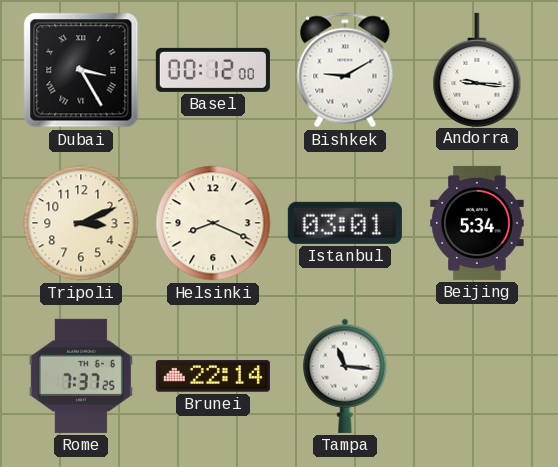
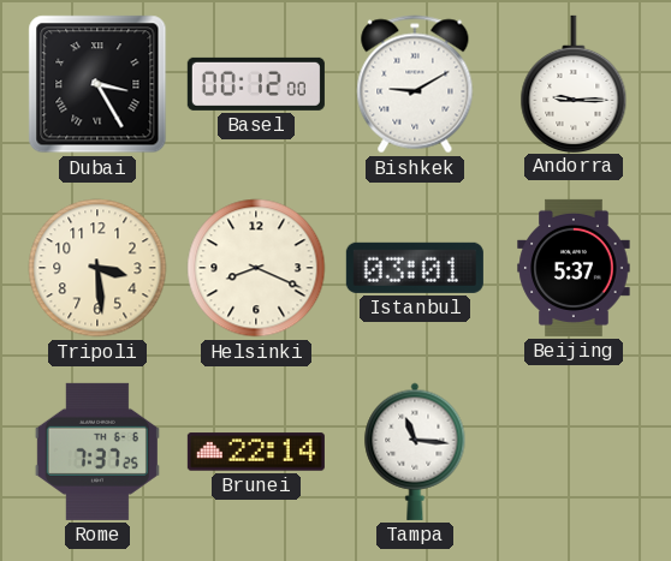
Andorra: 9:16 -> 9:15 (574, 83)
Tripoli: 3:11 -> 3:29 (97, 268)
Beijing: 5:34 -> 5:37 (574, 268)
